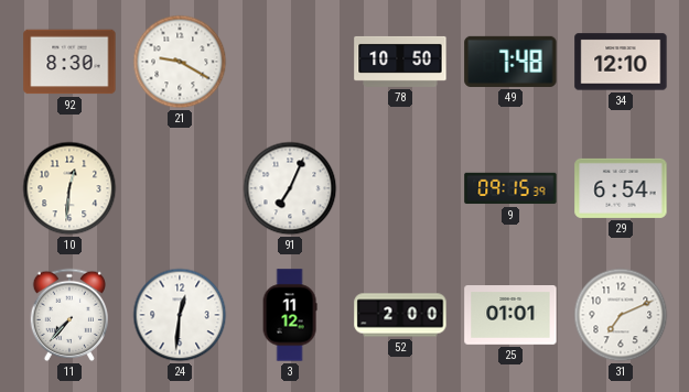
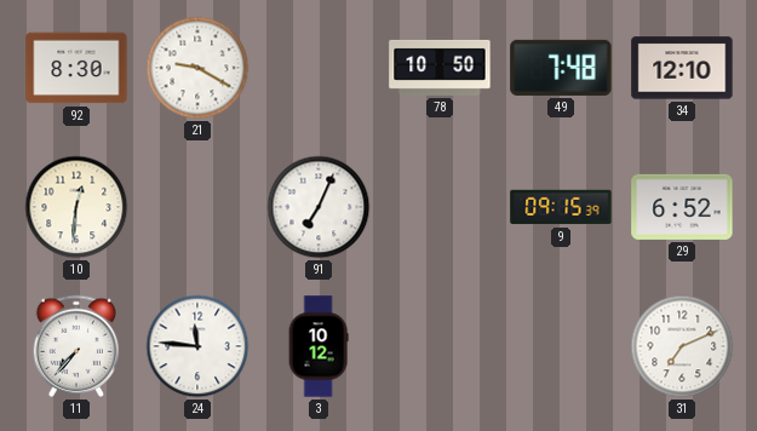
29: 6:54 -> 6:52 (682, 207)
24: 12:31 -> 11:46 (197, 346)
3: 11:12 -> 10:12 (319, 346)
52: 2:00 -> none (400, 315)
25: 01:01 -> none (510, 316)
